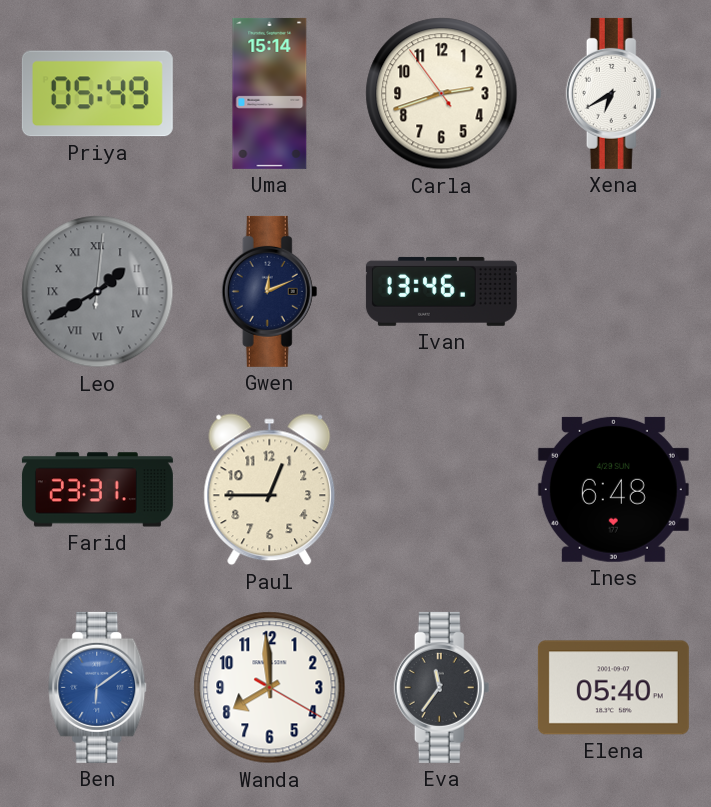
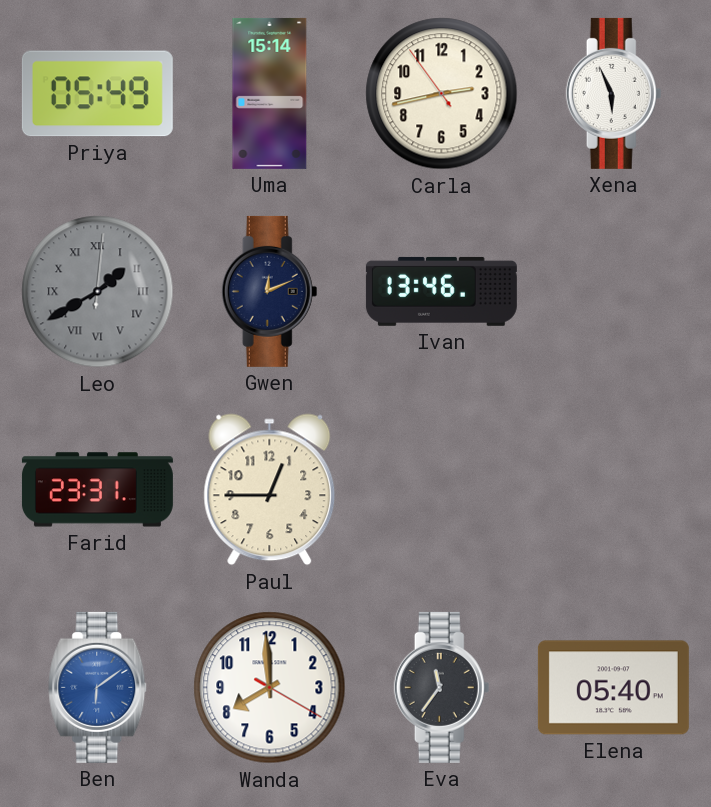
Carla: 2:41 -> 2:42 (442, 94)
Xena: 6:40 -> 5:56 (614, 93)
Ines: 6:48 -> none (613, 489)
